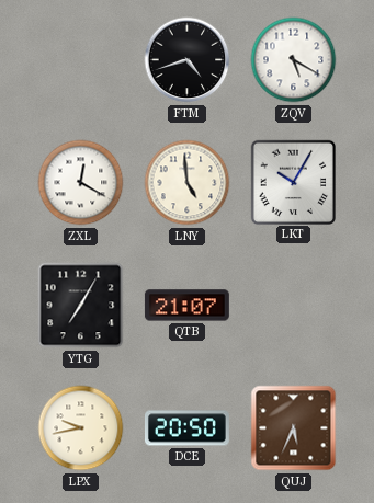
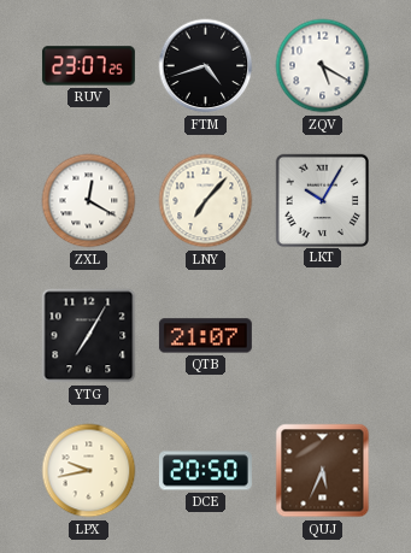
RUV: none -> 23:07 (88, 66)
LNY: 4:59 -> 7:07 (206, 201)
